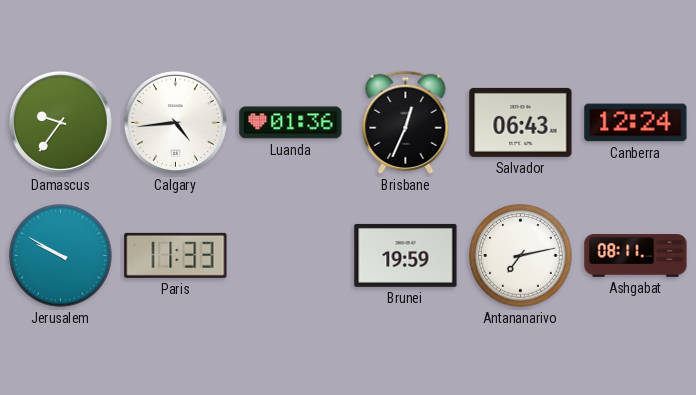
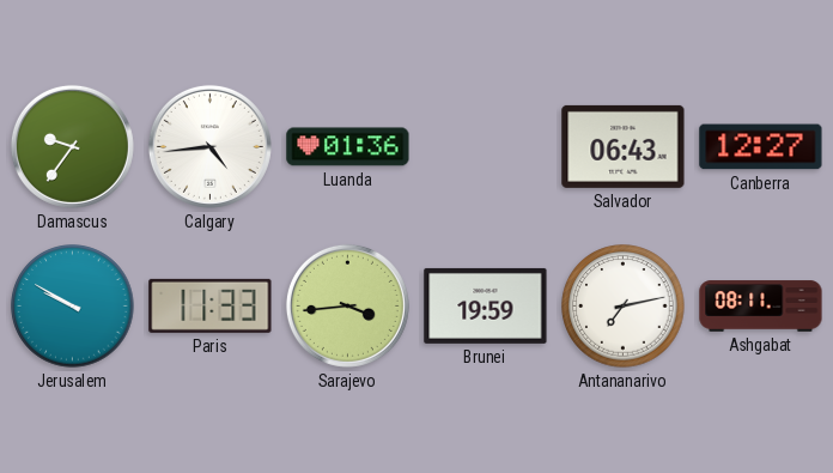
Brisbane: 12:34 -> none (406, 122)
Canberra: 12:24 -> 12:27 (761, 147)
Sarajevo: none -> 3:44 (347, 305)
